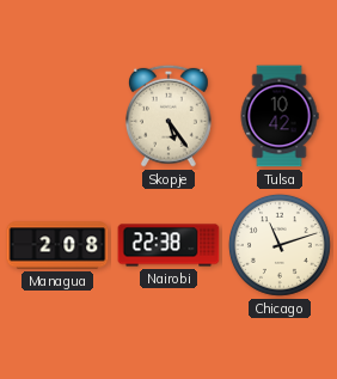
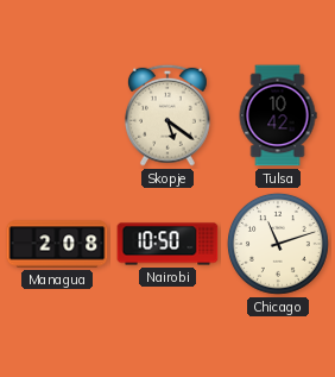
Skopje: 5:24 -> 5:21 (167, 115)
Nairobi: 22:38 -> 10:50 (167, 244)
